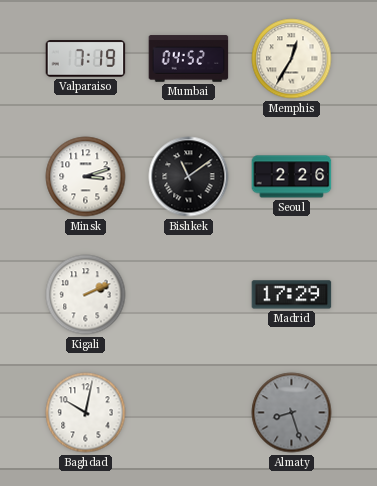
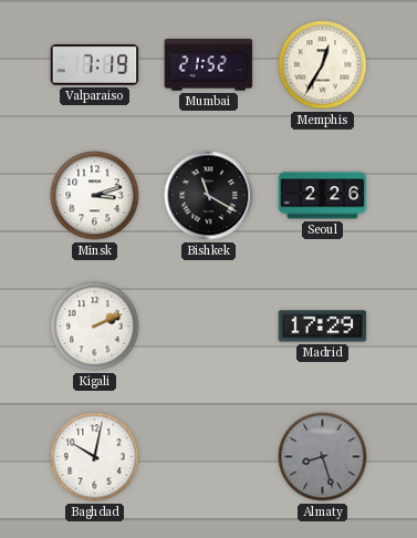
Mumbai: 04:52 -> 21:52 (209, 65)
Bishkek: 11:09 -> 11:20 (209, 196)
